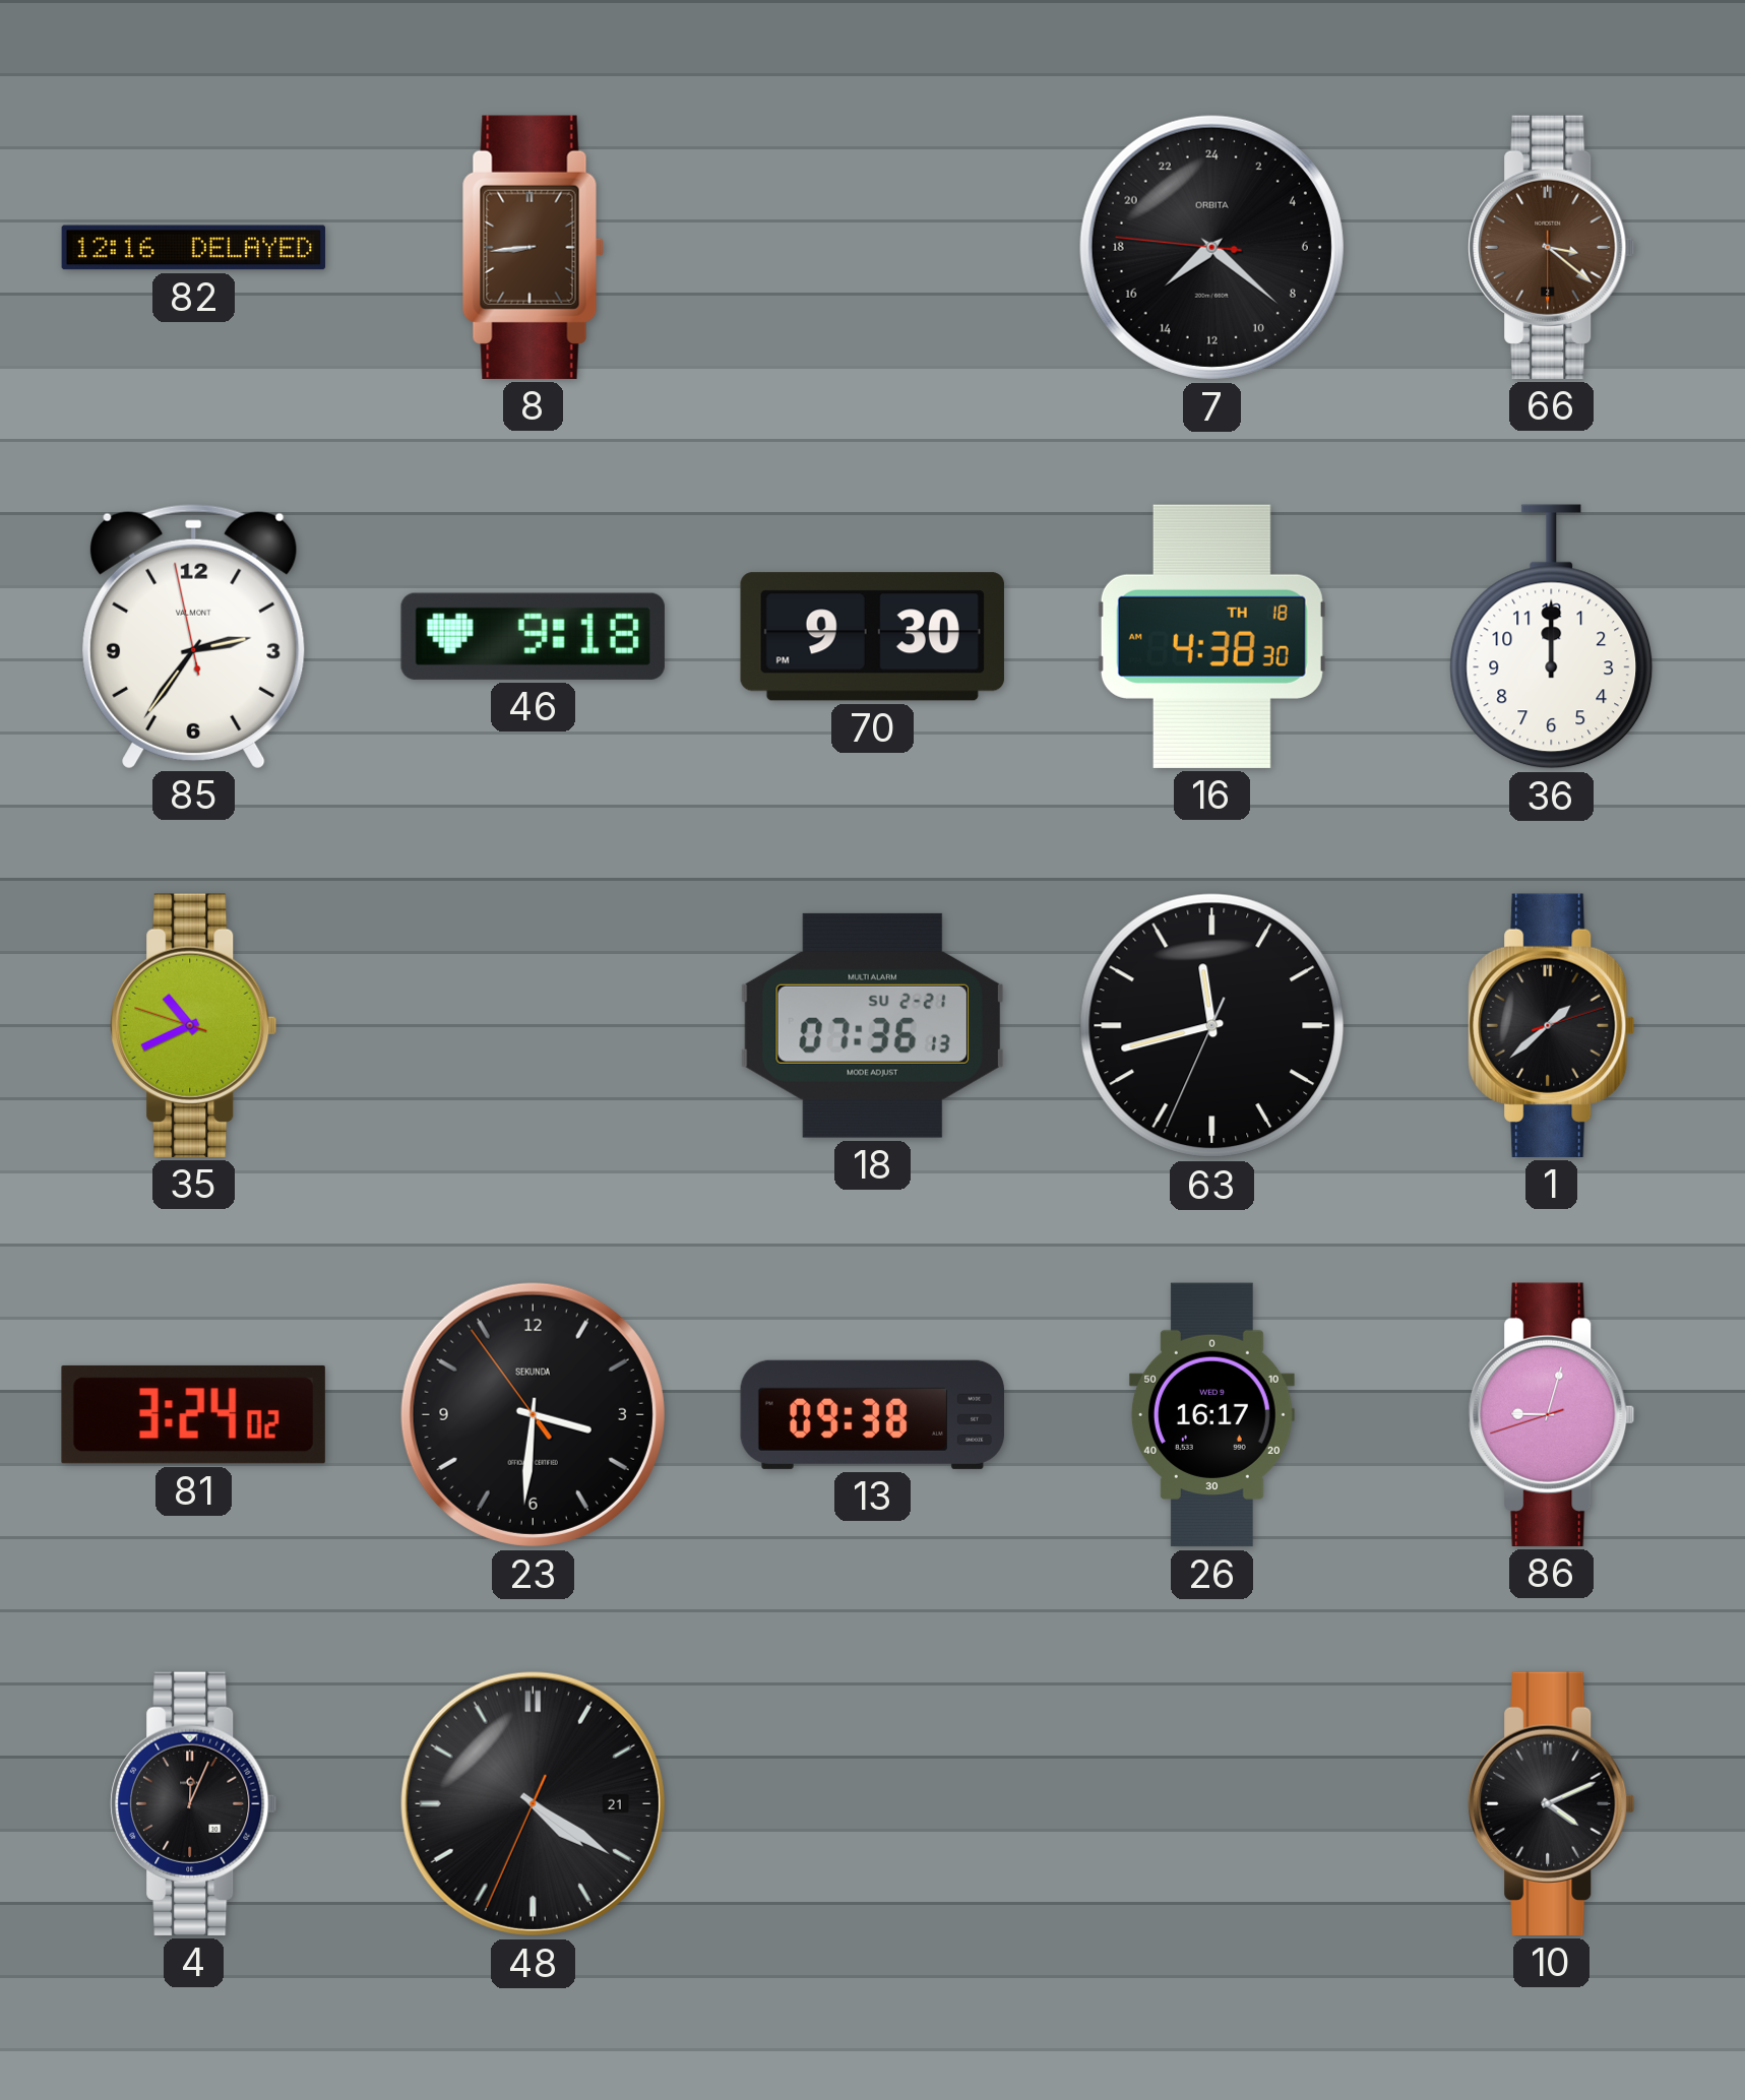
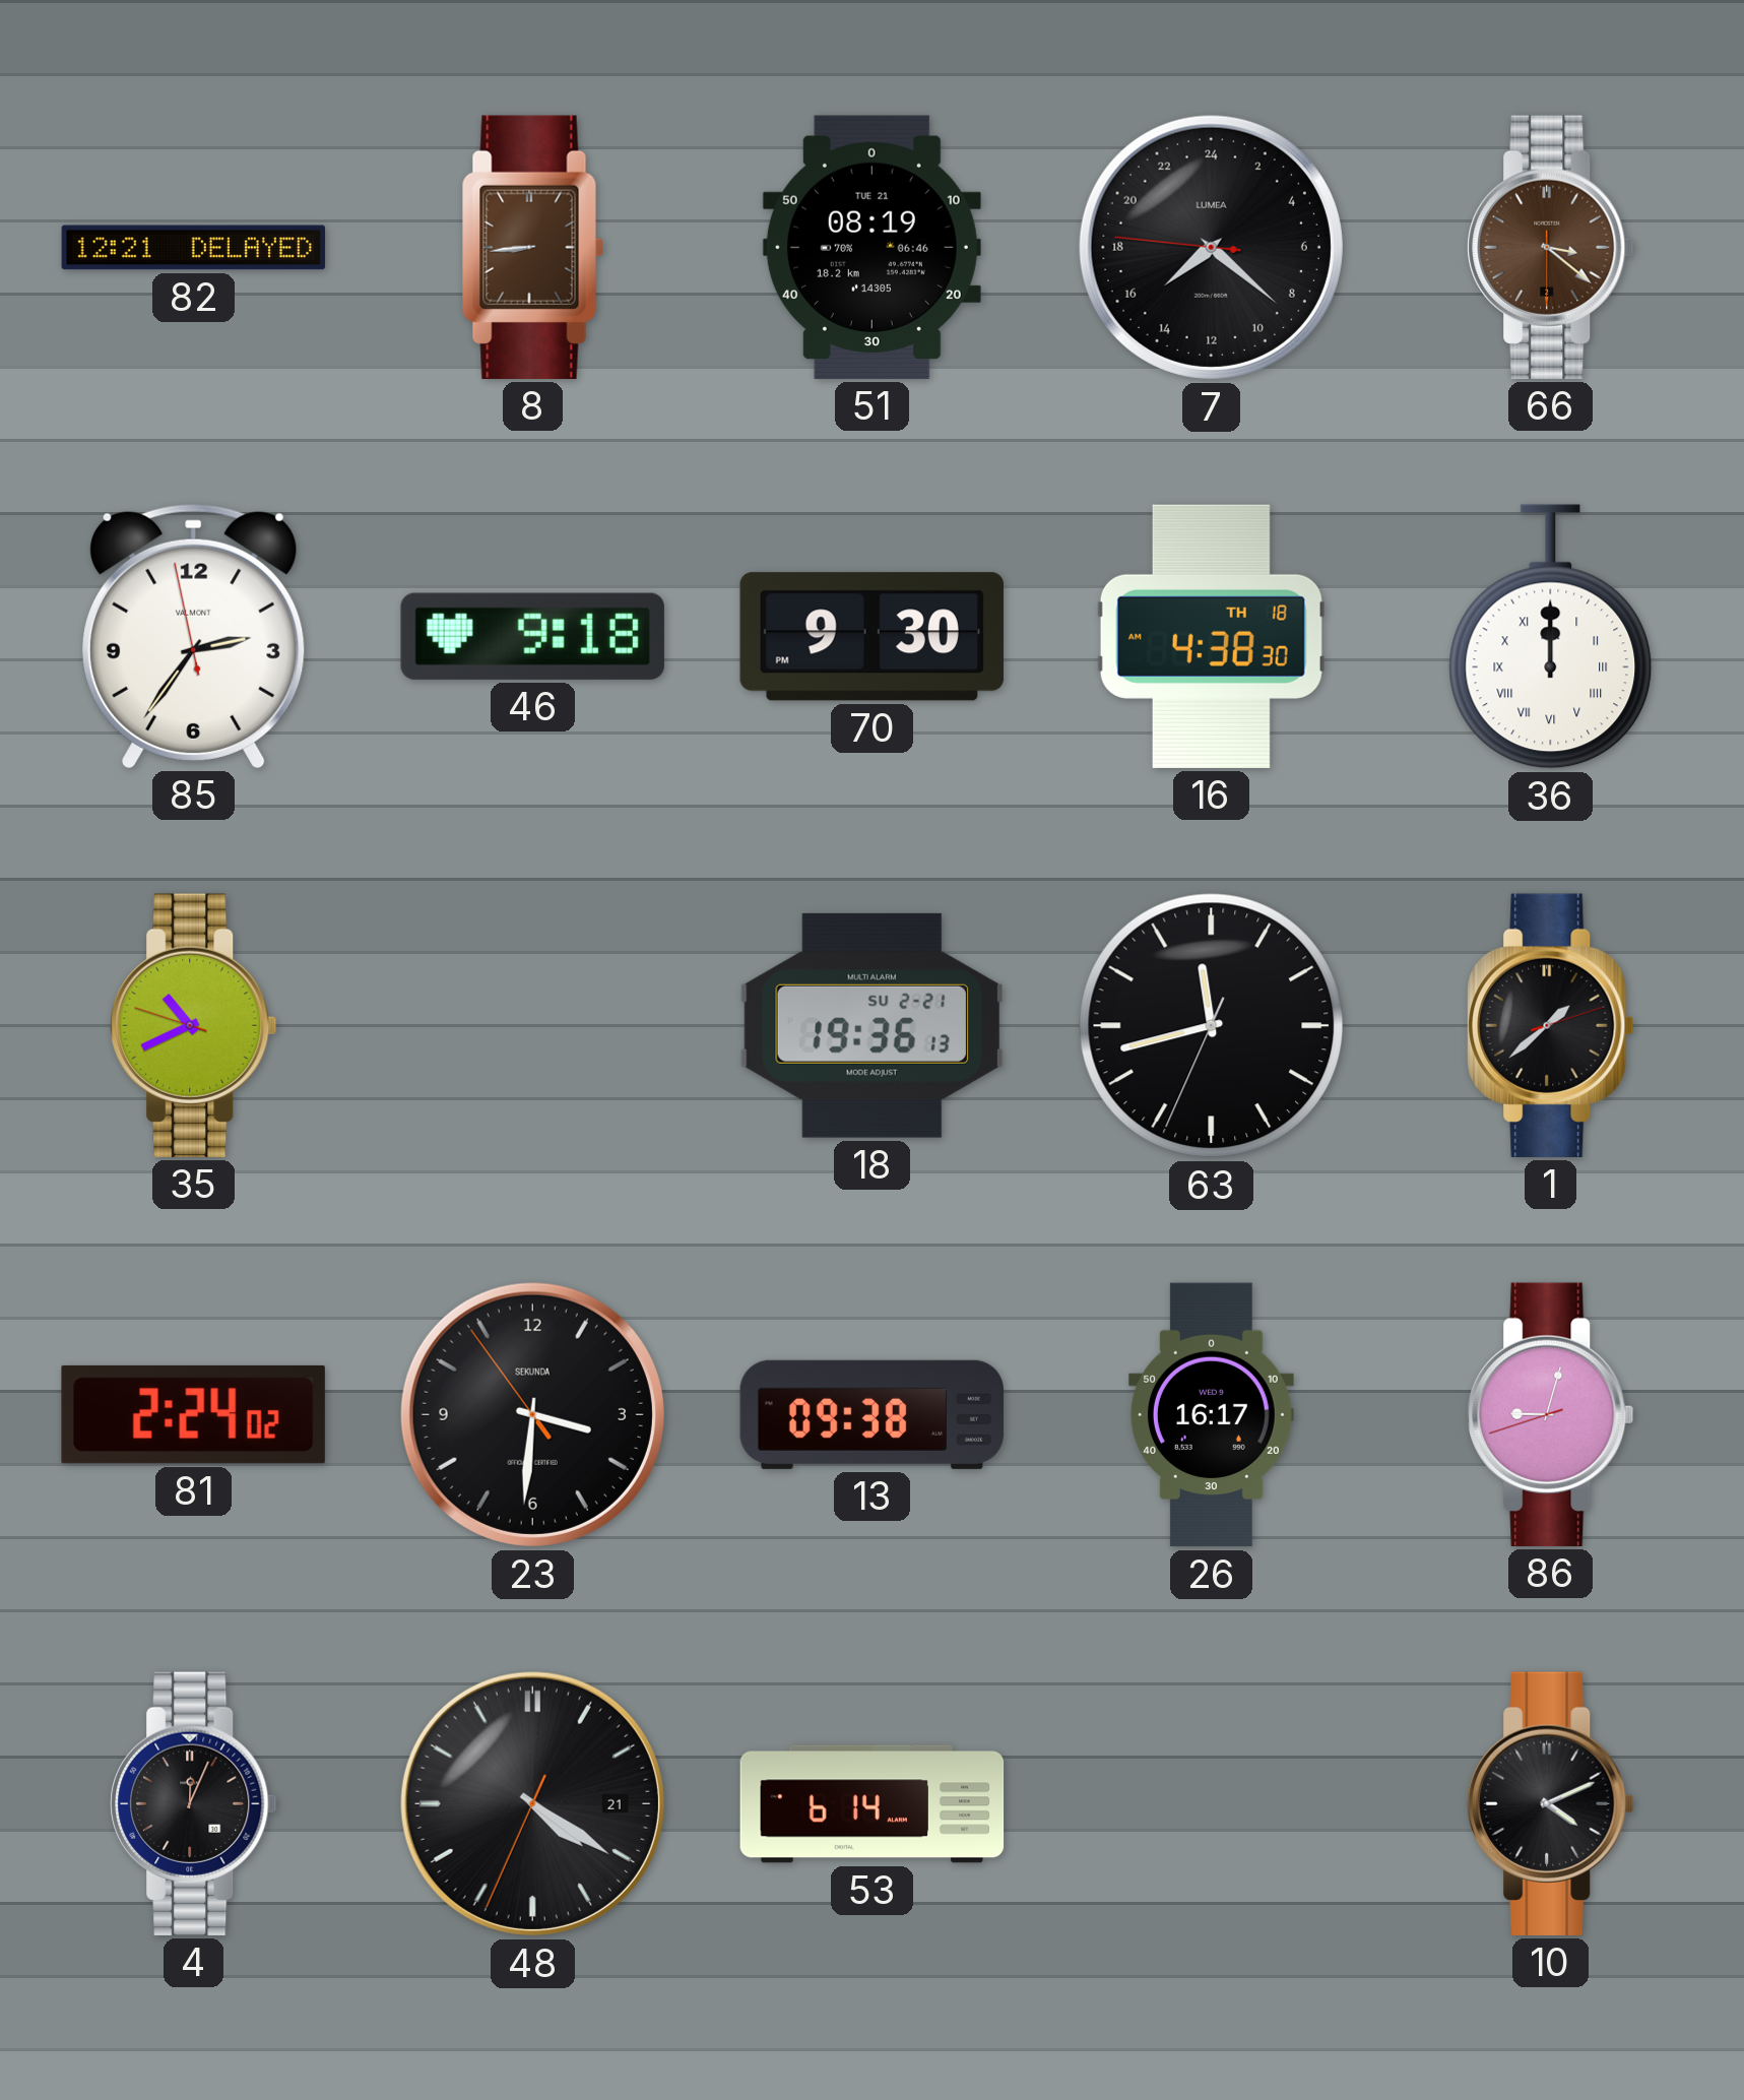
82: 12:16 -> 12:21 (194, 248)
51: none -> 08:19 (871, 247)
7 brand: ORBITA -> LUMEA (1211, 247)
36 numerals: Arabic -> Roman (1551, 637)
18: 07:36 -> 19:36 (871, 1025)
81: 3:24 -> 2:24 (193, 1414)
53: none -> 6:14 (873, 1804)
